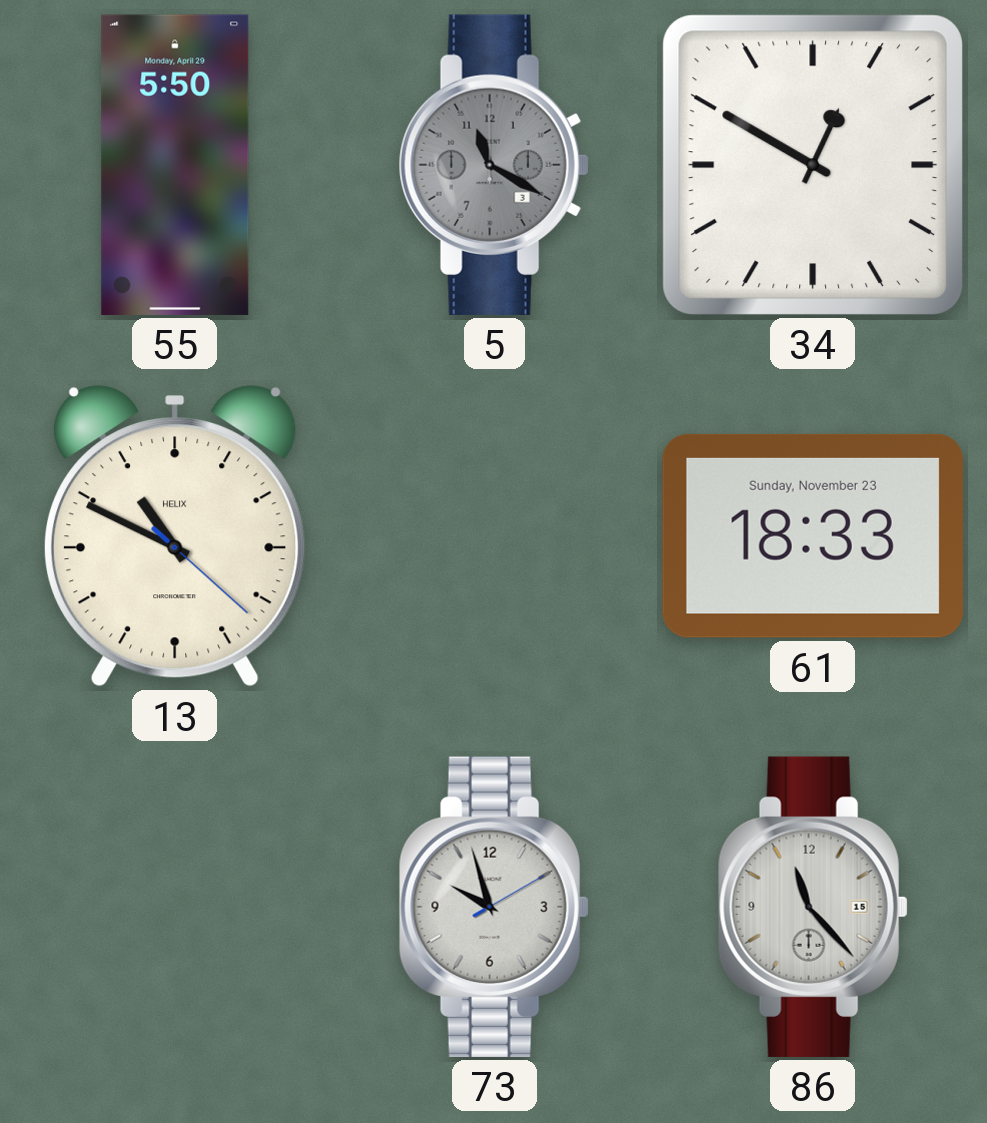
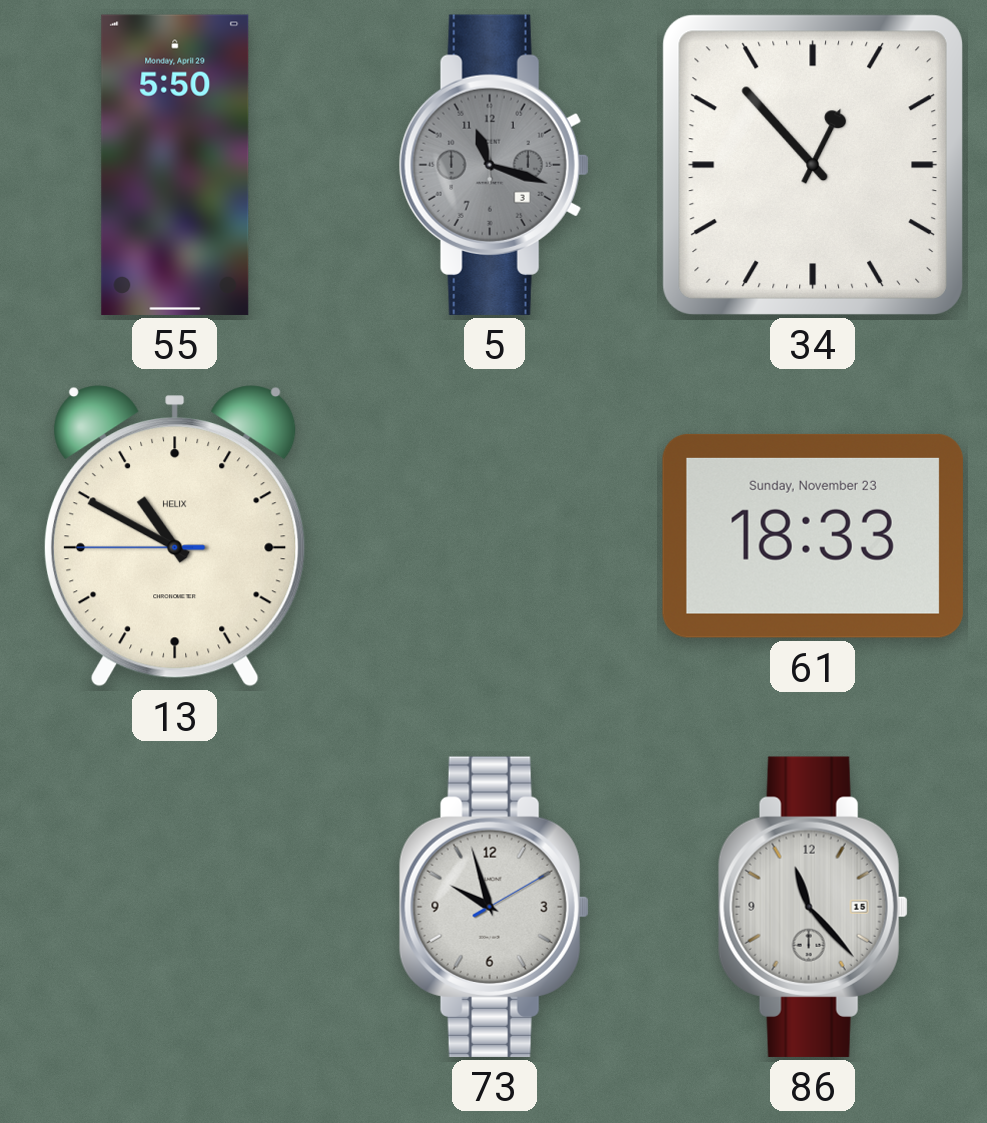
5: 11:20 -> 11:18 (494, 165)
34: 12:50 -> 12:53 (813, 165)
13: 10:49:22 -> 10:49:45 (175, 536)
